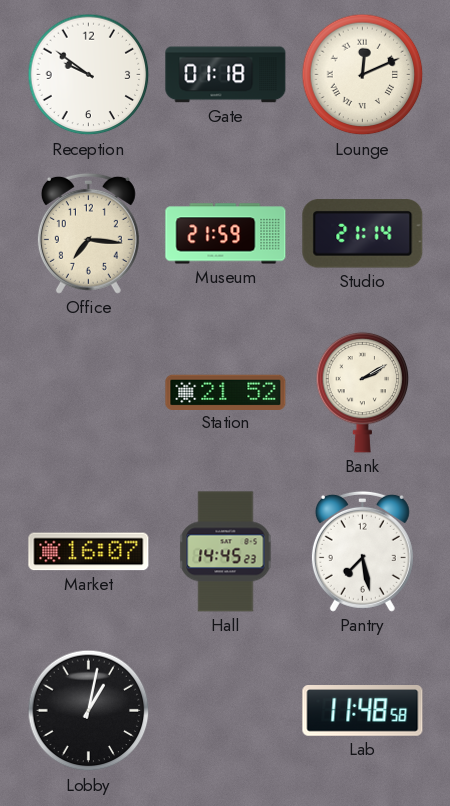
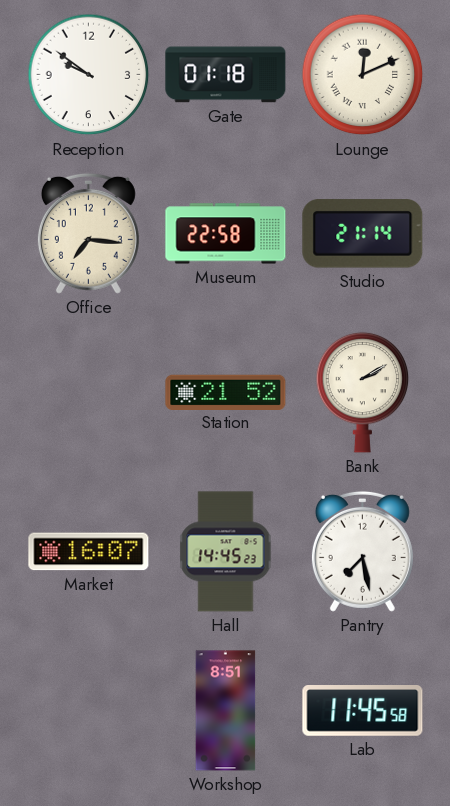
Museum: 21:59 -> 22:58 (226, 234)
Lobby: 1:02 -> none (89, 711)
Workshop: none -> 8:51 (226, 711)
Lab: 11:48 -> 11:45 (363, 711)
